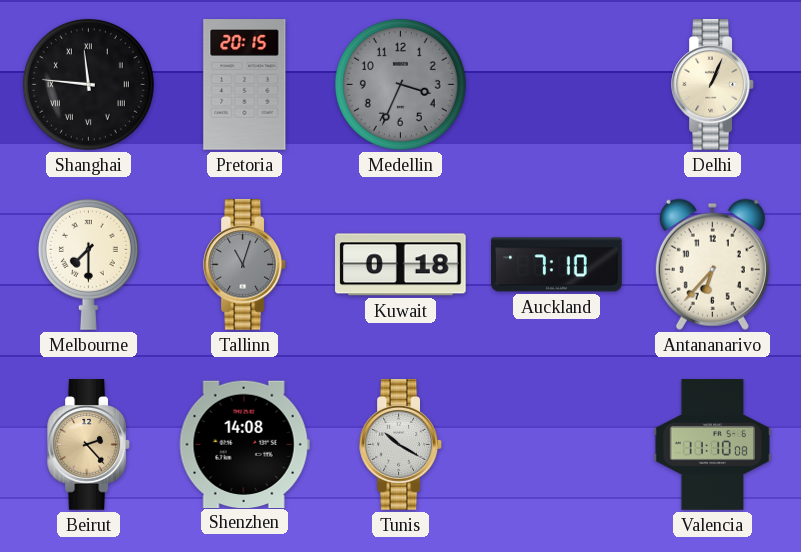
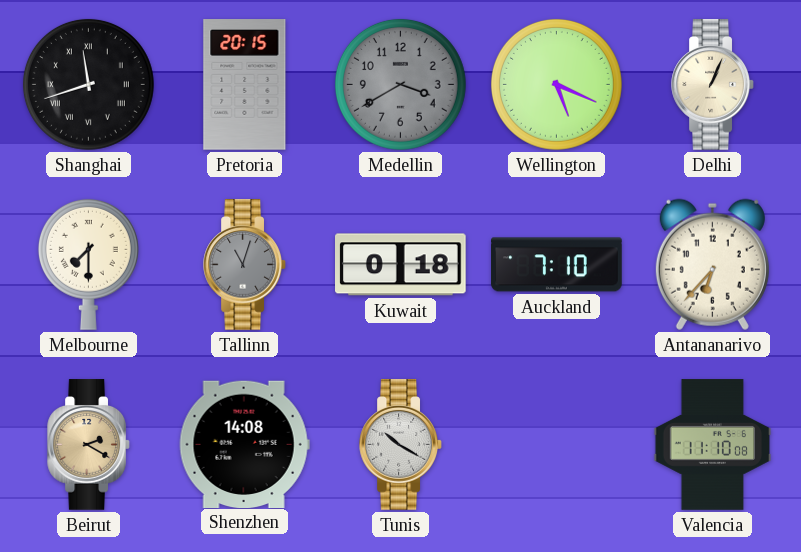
Shanghai: 11:46 -> 11:42 (88, 84)
Medellin: 3:34 -> 3:40 (400, 84)
Wellington: none -> 5:19 (556, 84)
Beirut: 2:23 -> 2:20 (89, 445)
